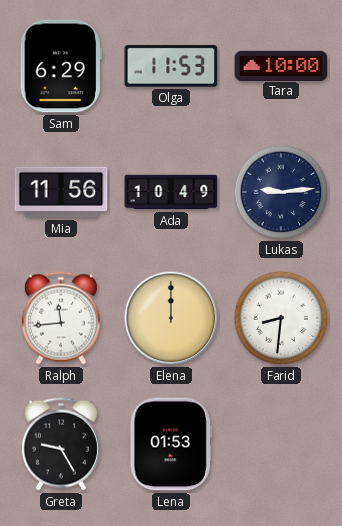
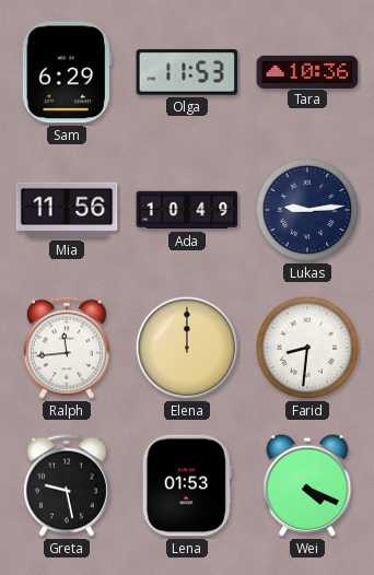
Tara: 10:00 -> 10:36 (307, 71)
Greta: 9:25 -> 9:28 (67, 485)
Wei: none -> 4:19 (307, 485)
